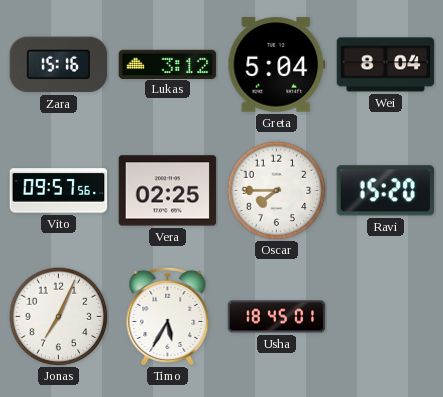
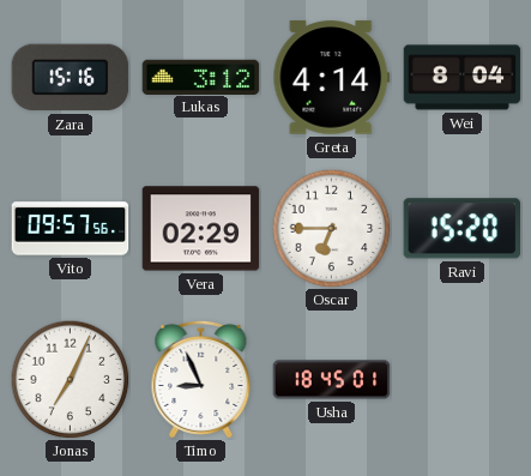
Greta: 5:04 -> 4:14 (332, 78)
Vera: 02:25 -> 02:29 (201, 229)
Oscar: 7:45 -> 6:45 (332, 229)
Timo: 5:35 -> 8:56 (201, 379)
